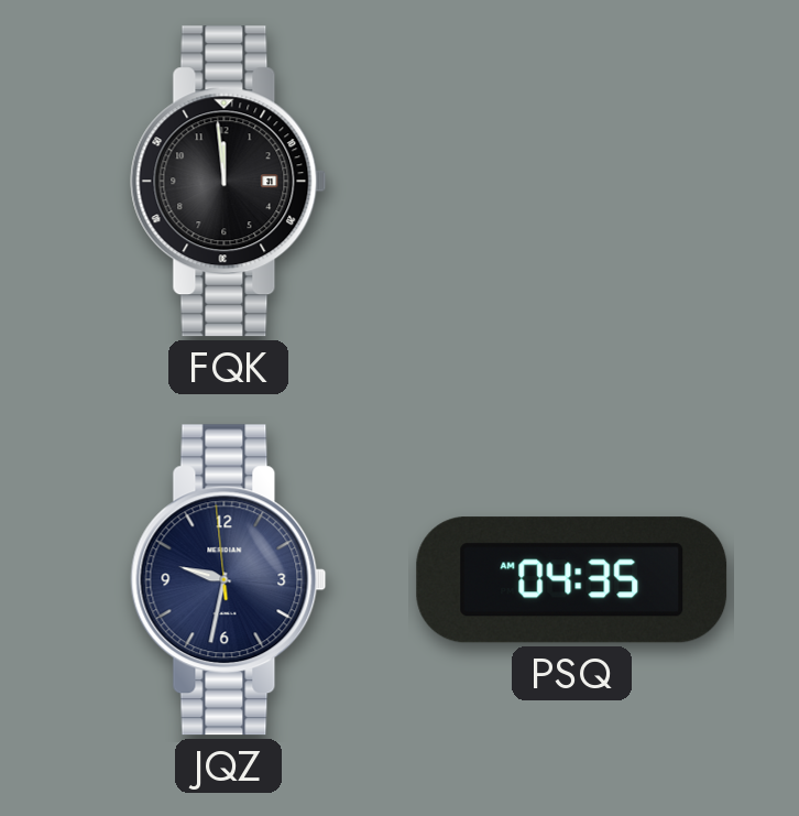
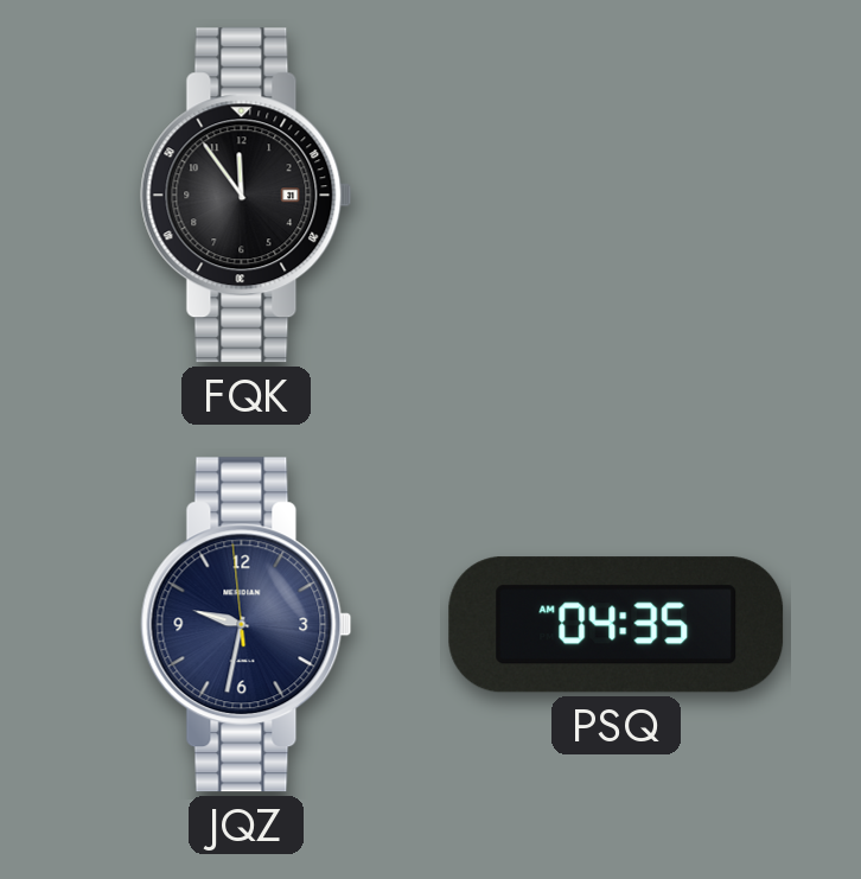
FQK: 11:59 -> 11:54 (247, 196)
